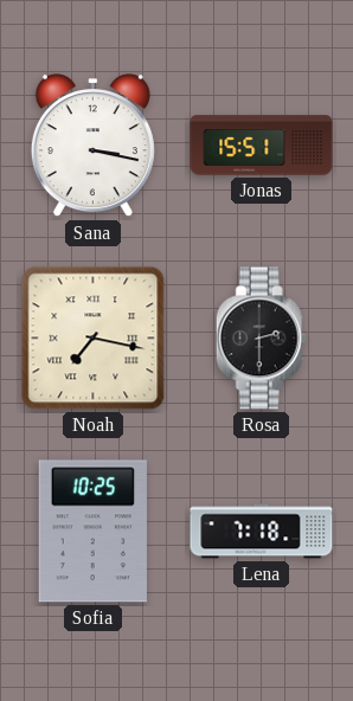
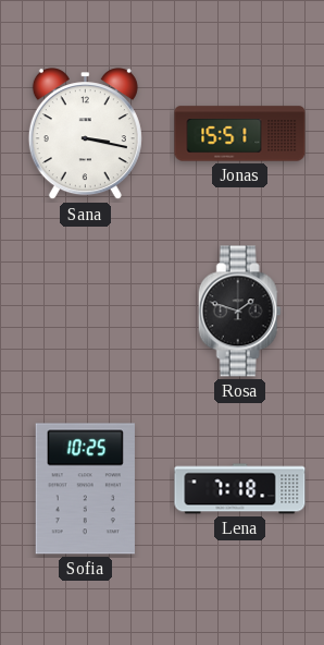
Noah: 7:17 -> none (94, 339)
Rosa: 2:30 -> 1:48 (239, 312)
